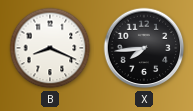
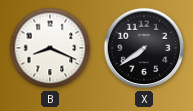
X: 7:44 -> 7:39 (144, 48)
